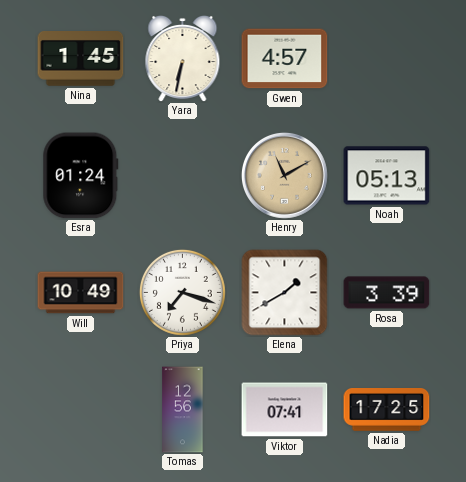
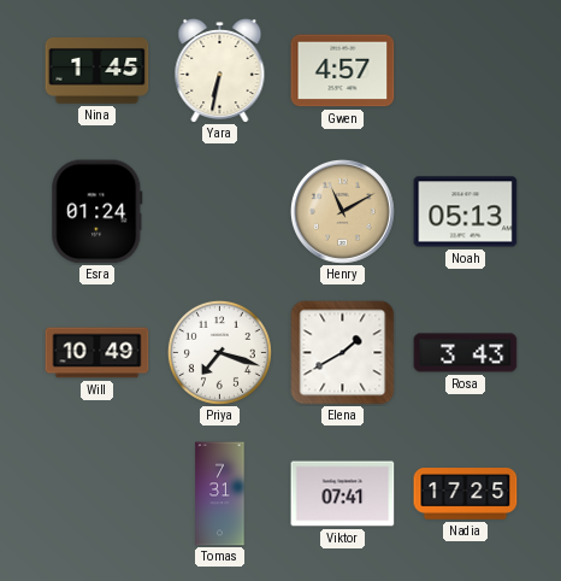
Rosa: 3:39 -> 3:43 (466, 353)
Tomas: 12:56 -> 7:31 (220, 494)
